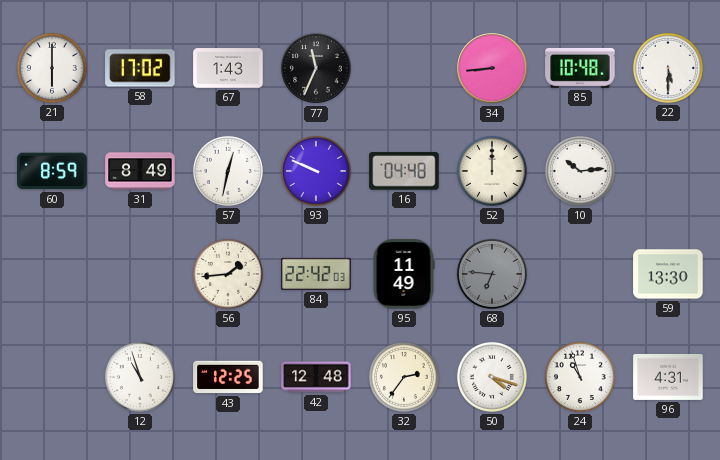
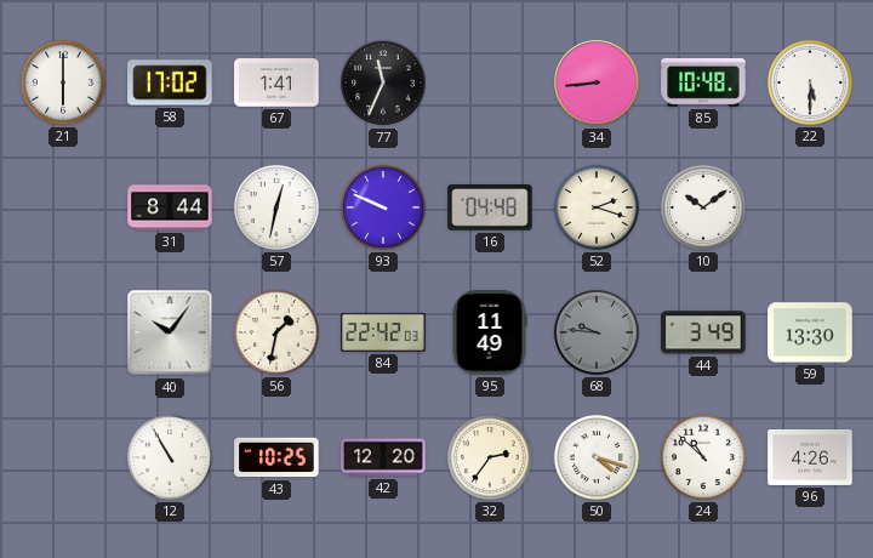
67: 1:43 -> 1:41 (276, 82)
60: 8:59 -> none (52, 171)
31: 8:49 -> 8:44 (170, 207)
52: 12:00 -> 2:18 (597, 207)
10: 10:14 -> 10:09 (703, 207)
40: none -> 10:06 (170, 332)
56: 1:44 -> 1:32 (276, 332)
68: 6:46 -> 9:46 (597, 332)
44: none -> 3:49 (703, 332)
12: 10:57 -> 10:55 (170, 457)
43: 12:25 -> 10:25 (276, 457)
42: 12:48 -> 12:20 (383, 457)
24: 10:57 -> 10:52 (703, 457)
96: 4:31 -> 4:26 (810, 457)
